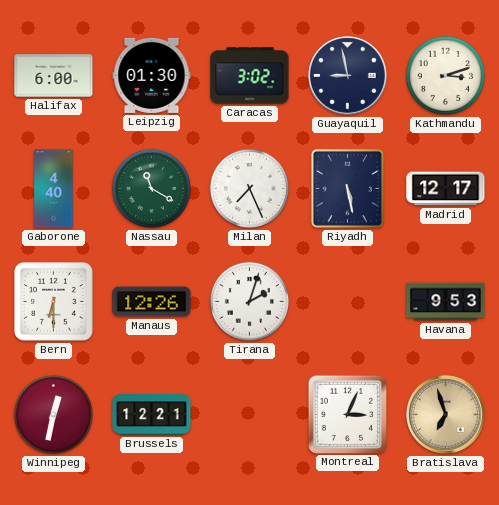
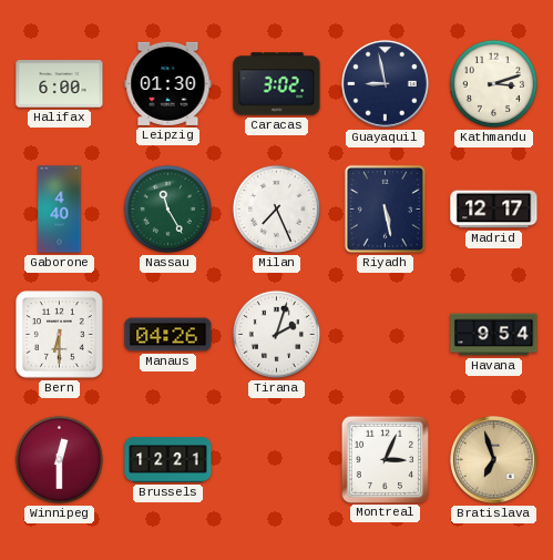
Nassau: 11:20 -> 11:25 (167, 208)
Manaus: 12:26 -> 04:26 (168, 335)
Havana: 9:53 -> 9:54 (494, 335)
Winnipeg: 12:32 -> 12:30 (59, 459)
